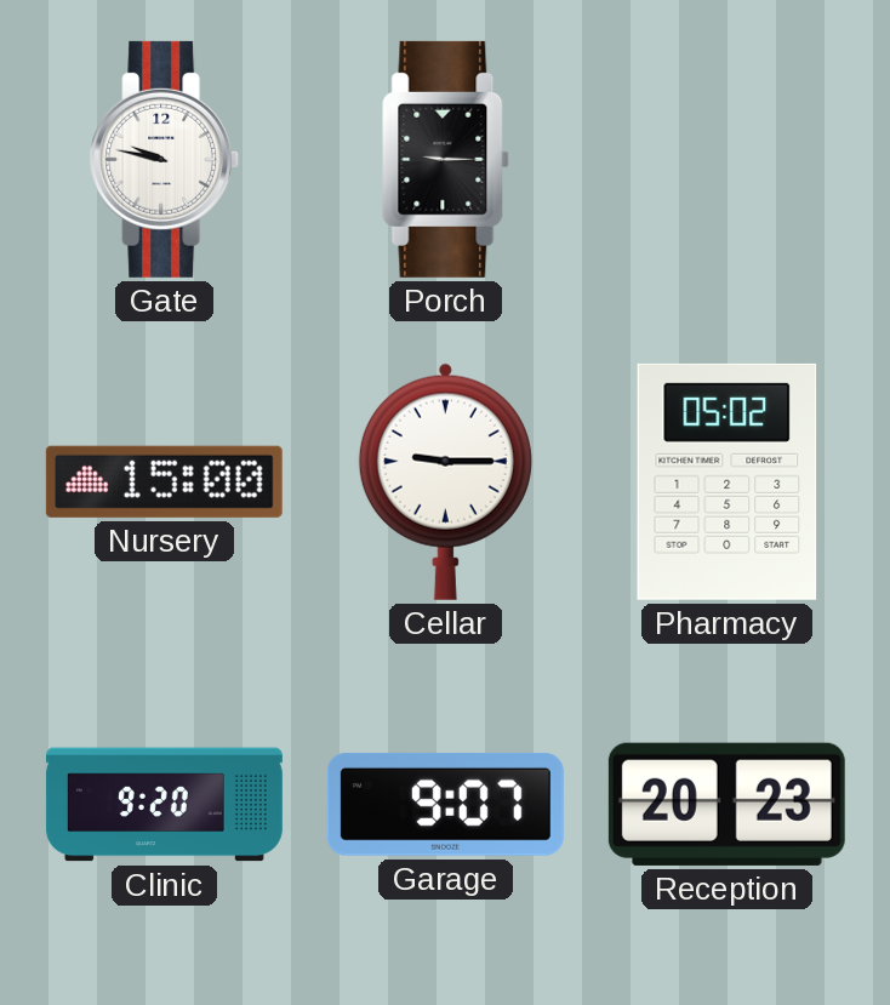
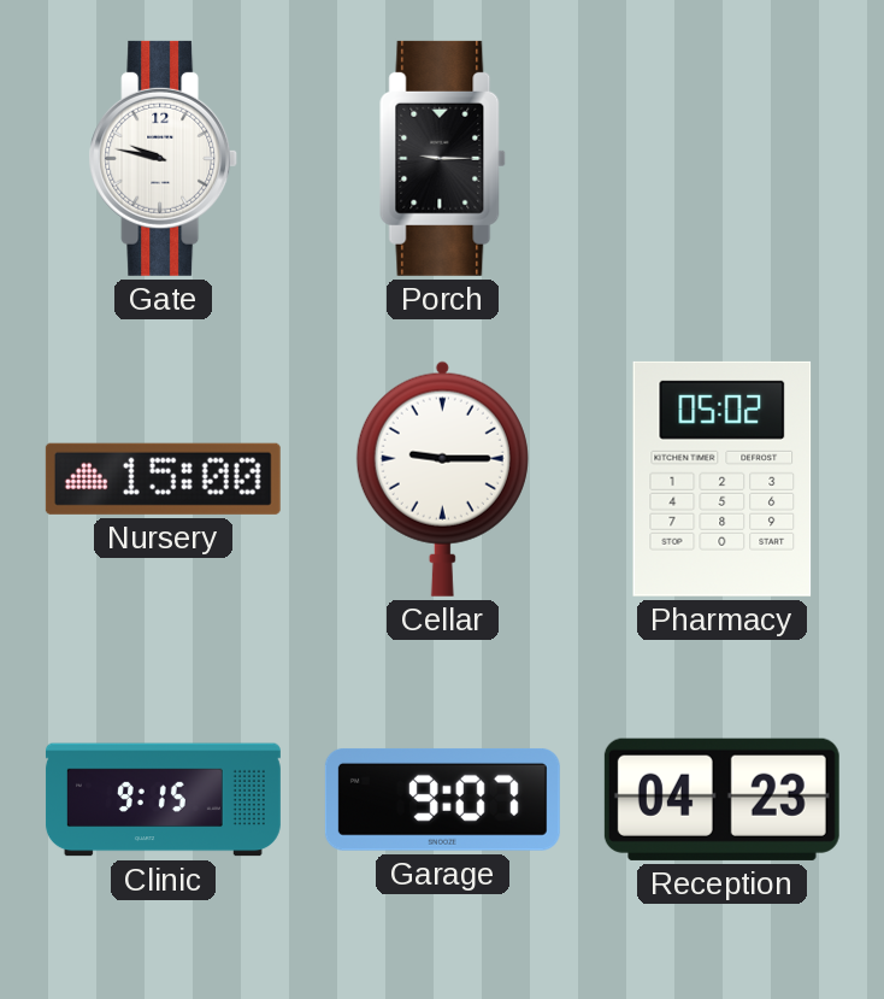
Clinic: 9:20 -> 9:15 (163, 800)
Reception: 20:23 -> 04:23 (721, 799)
